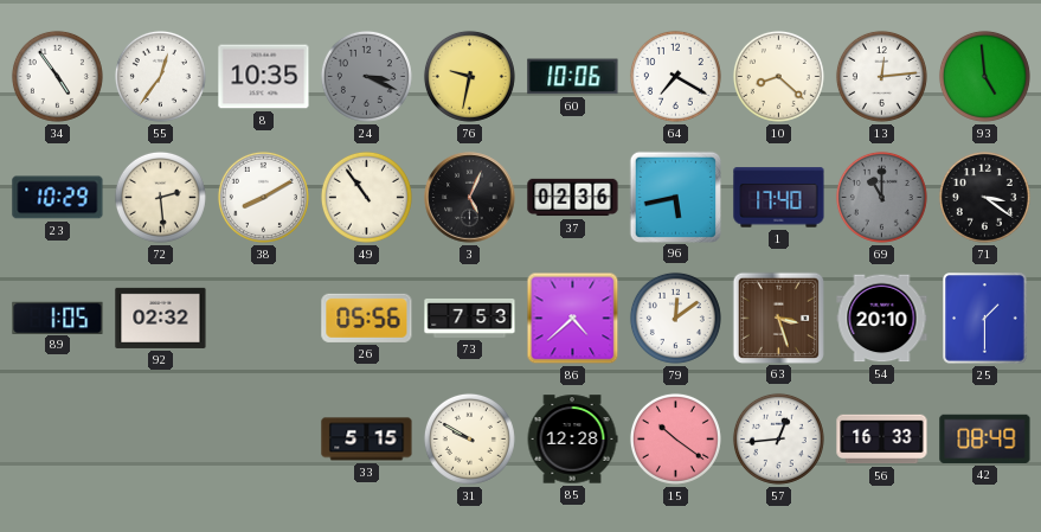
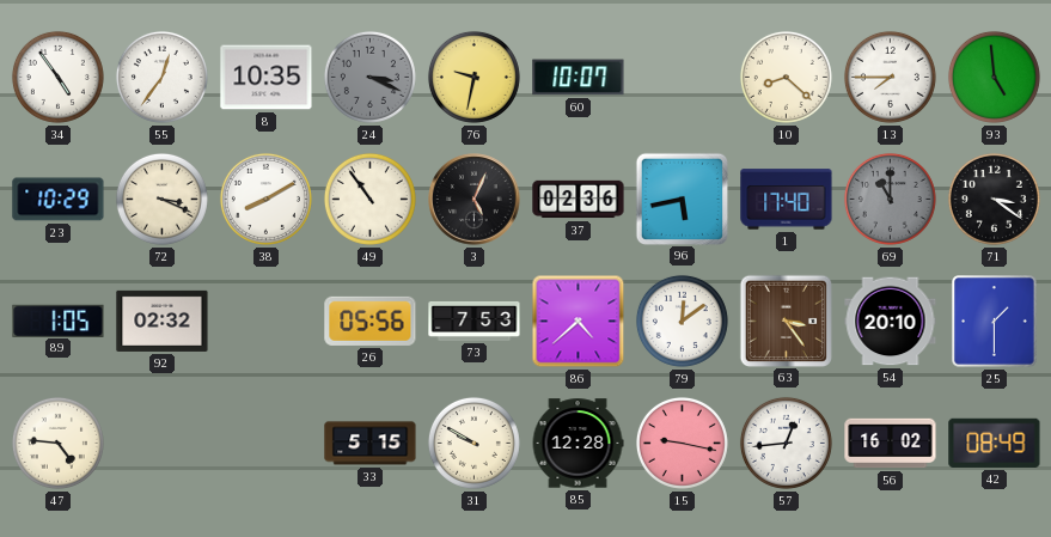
60: 10:06 -> 10:07 (579, 78)
64: 7:20 -> none (675, 76)
13: 12:14 -> 7:45 (890, 77)
72: 2:29 -> 3:19 (161, 199)
63: 3:27 -> 3:24 (786, 321)
47: none -> 4:46 (57, 443)
15: 10:21 -> 9:17 (682, 443)
56: 16:33 -> 16:02 (891, 444)
